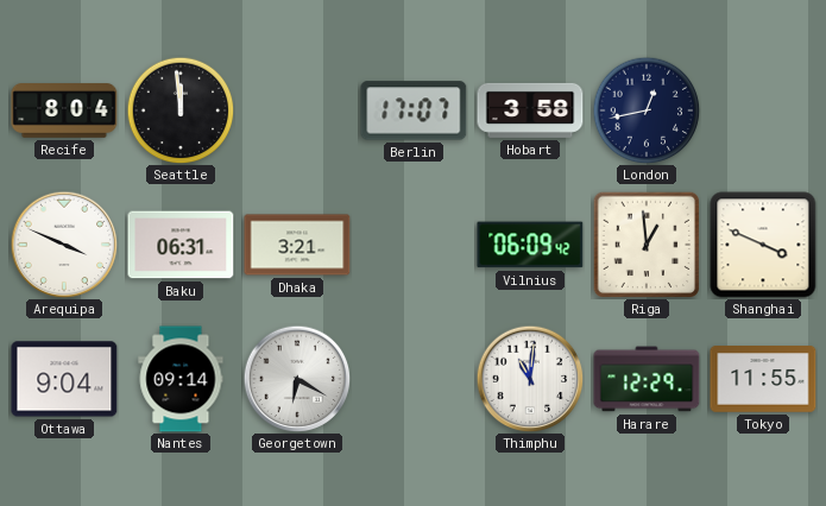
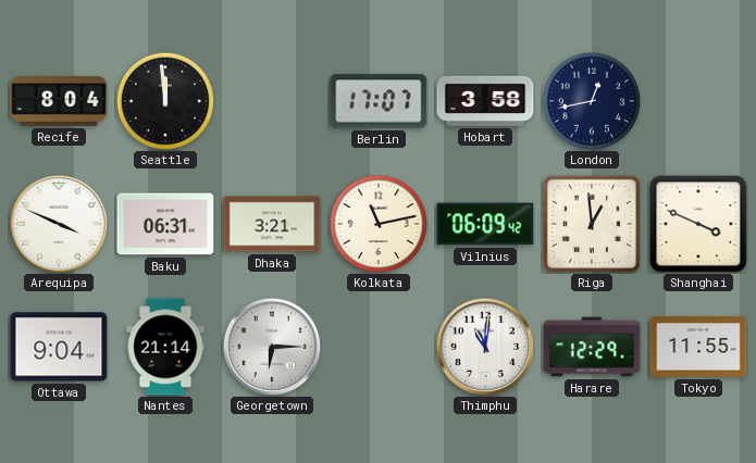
Kolkata: none -> 11:13 (379, 224)
Nantes: 09:14 -> 21:14 (165, 347)
Georgetown: 6:20 -> 6:15 (272, 347)
